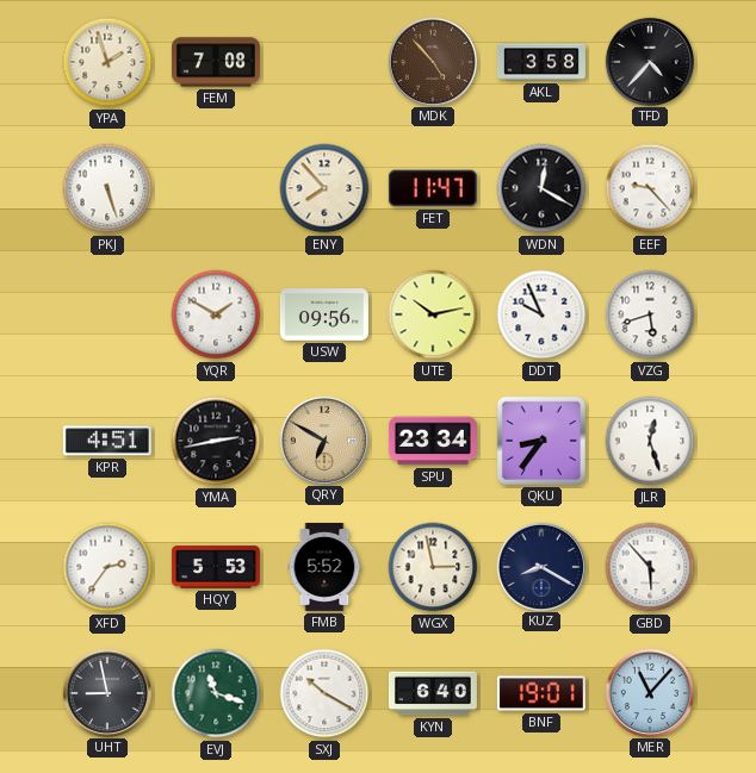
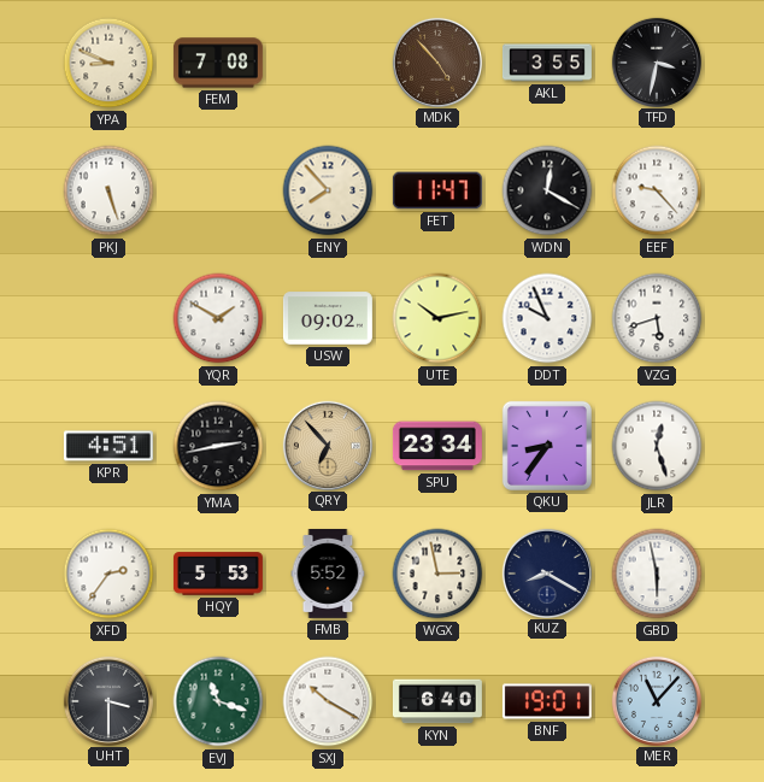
YPA: 1:57 -> 8:49 (108, 63)
AKL: 3:58 -> 3:55 (547, 63)
TFD: 4:37 -> 3:32 (656, 61)
USW: 09:56 -> 09:02 (328, 318)
QRY: 6:50 -> 6:53 (327, 445)
GBD: 5:53 -> 5:58 (657, 574)
UHT: 8:58 -> 3:30 (107, 700)
